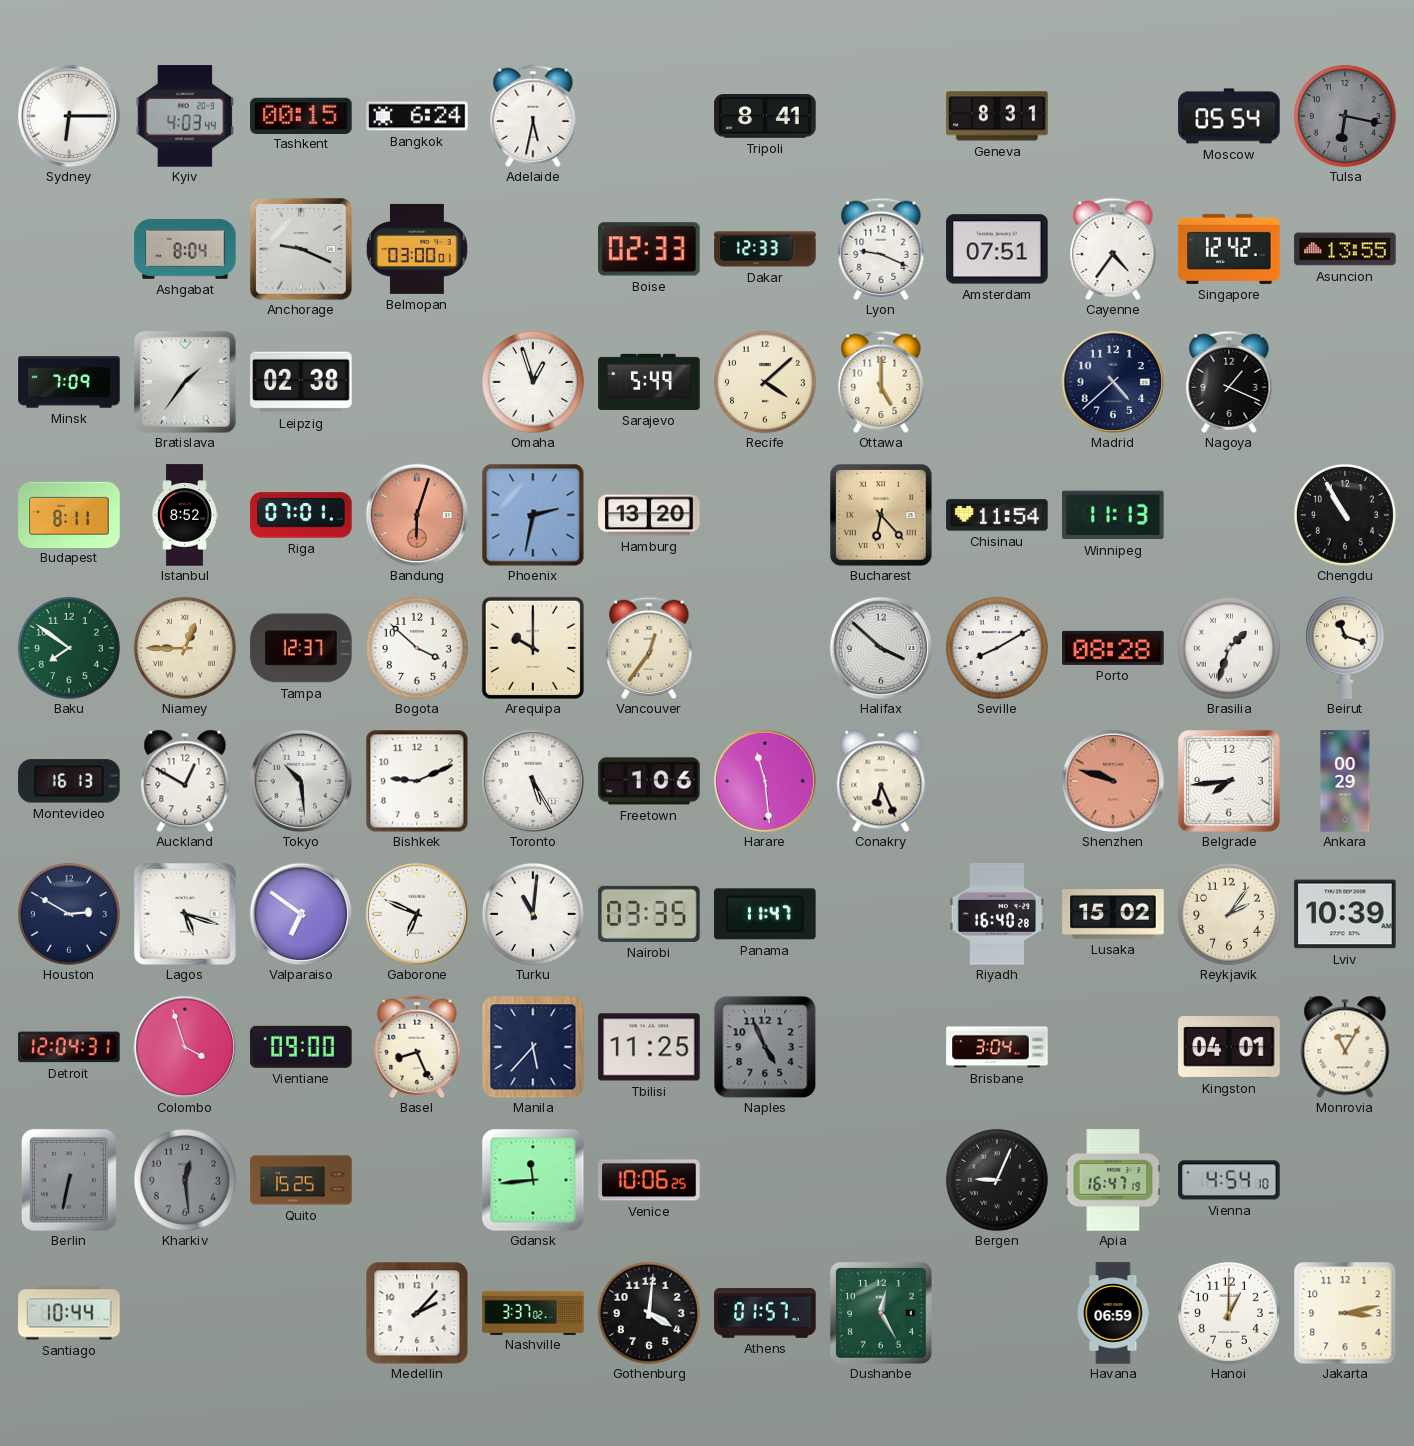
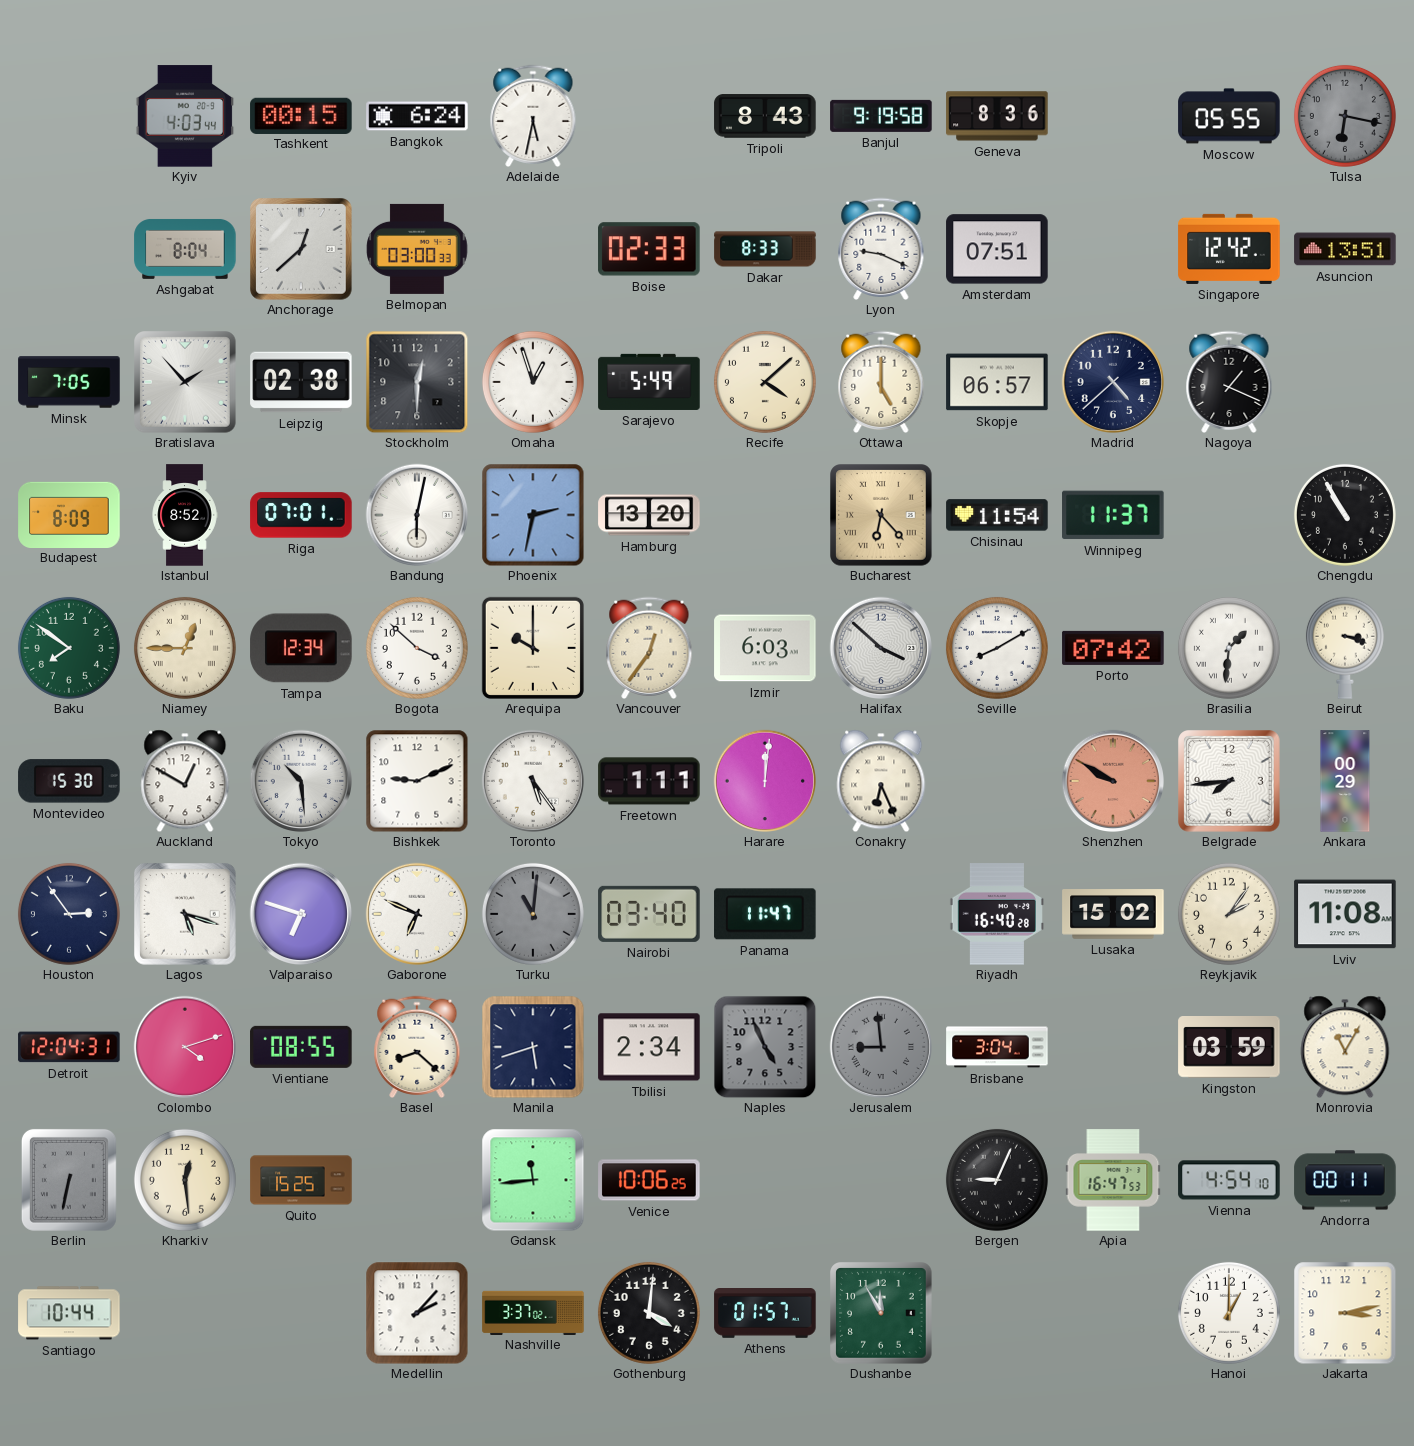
Sydney: 6:15 -> none (68, 115)
Tripoli: 8:41 -> 8:43 (765, 116)
Banjul: none -> 9:19 (881, 116)
Geneva: 8:31 -> 8:36 (997, 116)
Moscow: 05:54 -> 05:55 (1229, 116)
Anchorage: 9:19 -> 12:38 (302, 250)
Belmopan: 03:00:01 -> 03:00:33 (417, 249)
Dakar: 12:33 -> 8:33 (765, 249)
Cayenne: 4:36 -> none (1113, 248)
Asuncion: 13:55 -> 13:51 (1345, 249)
Minsk: 7:09 -> 7:05 (69, 382)
Bratislava: 1:36 -> 1:53 (186, 383)
Stockholm: none -> 12:30 (417, 382)
Skopje: none -> 06:57 (997, 382)
Budapest: 8:11 -> 8:09 (69, 514)
Bandung: 6:03 -> 6:02 (416, 514)
Bandung dial: salmon -> white (416, 514)
Winnipeg: 11:13 -> 11:37 (1113, 515)
Tampa: 12:37 -> 12:34 (301, 648)
Izmir: none -> 6:03 (765, 648)
Porto: 08:28 -> 07:42 (1113, 648)
Brasilia: 1:33 -> 1:31 (1229, 648)
Beirut: 11:18 -> 3:18 (1345, 648)
Montevideo: 16:13 -> 15:30 (69, 781)
Toronto: 5:25 -> 5:24 (532, 780)
Freetown: 1:06 -> 1:11 (649, 781)
Harare: 11:29 -> 12:01 (764, 780)
Shenzhen: 9:48 -> 9:50 (1112, 780)
Houston: 2:50 -> 2:54 (69, 914)
Valparaiso: 6:51 -> 6:48 (300, 913)
Turku dial: white -> grey (533, 914)
Nairobi: 03:35 -> 03:40 (649, 914)
Lviv: 10:39 -> 11:08 (1345, 914)
Colombo: 3:57 -> 4:12 (184, 1046)
Vientiane: 09:00 -> 08:55 (301, 1047)
Basel: 8:26 -> 8:22 (417, 1046)
Manila: 5:37 -> 5:42 (533, 1047)
Tbilisi: 11:25 -> 2:34 (649, 1047)
Jerusalem: none -> 8:59 (880, 1046)
Kingston: 04:01 -> 03:59 (1229, 1048)
Kharkiv dial: grey -> cream (185, 1180)
Apia: 16:47:19 -> 16:47:53 (1113, 1180)
Andorra: none -> 00:11 (1345, 1180)
Dushanbe: 12:25 -> 11:55 (882, 1314)
Havana: 06:59 -> none (1113, 1313)
